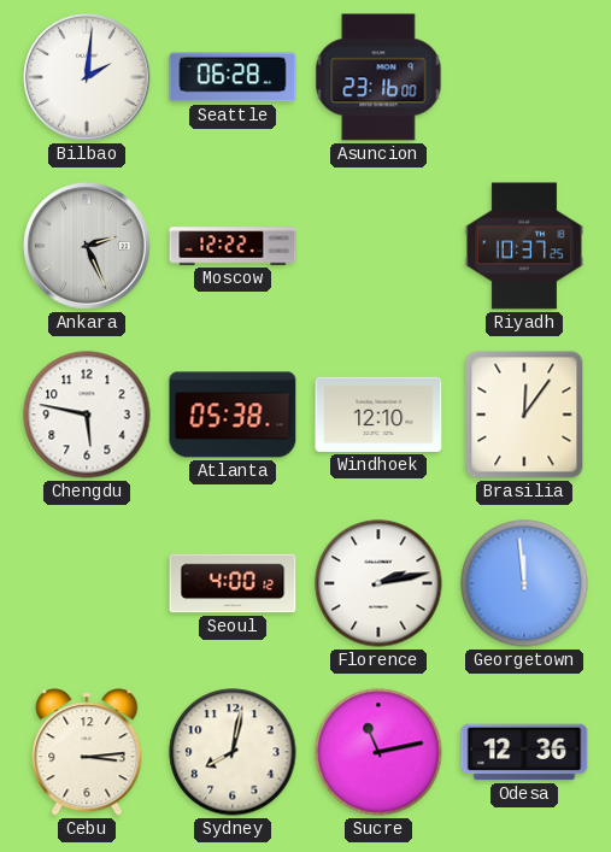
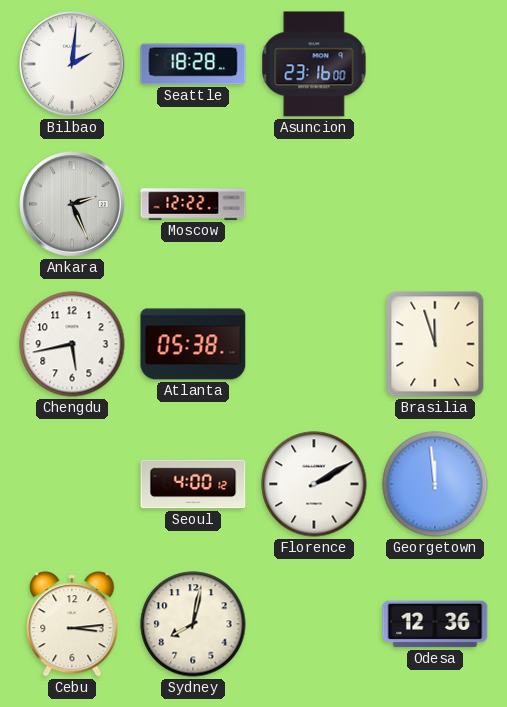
Seattle: 06:28 -> 18:28 (193, 64)
Riyadh: 10:37 -> none (524, 246)
Chengdu: 5:47 -> 5:43 (72, 344)
Windhoek: 12:10 -> none (378, 415)
Brasilia: 12:06 -> 11:57 (435, 344)
Florence: 2:13 -> 2:10 (314, 484)
Sucre: 11:13 -> none (378, 752)
